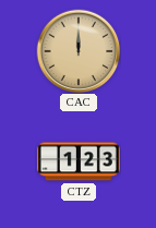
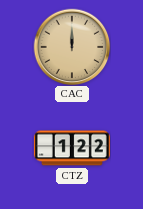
CTZ: 1:23 -> 1:22 (72, 148)
